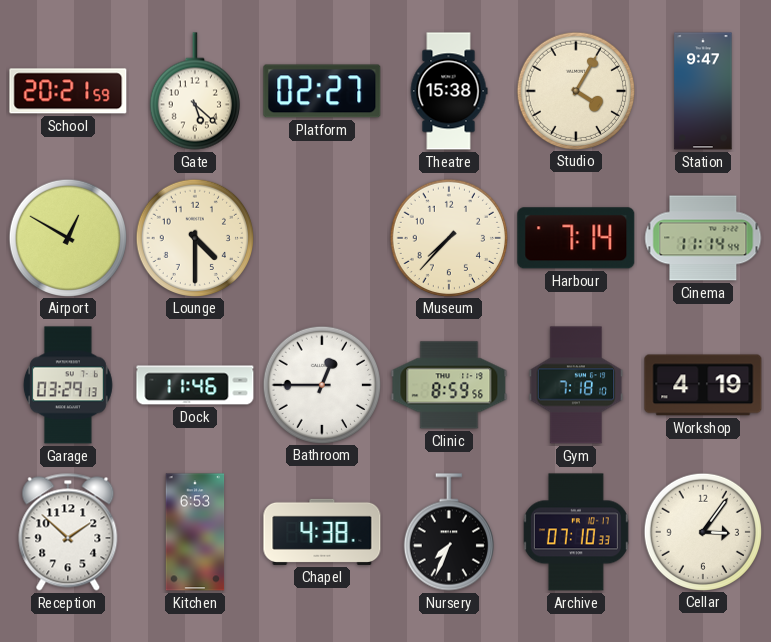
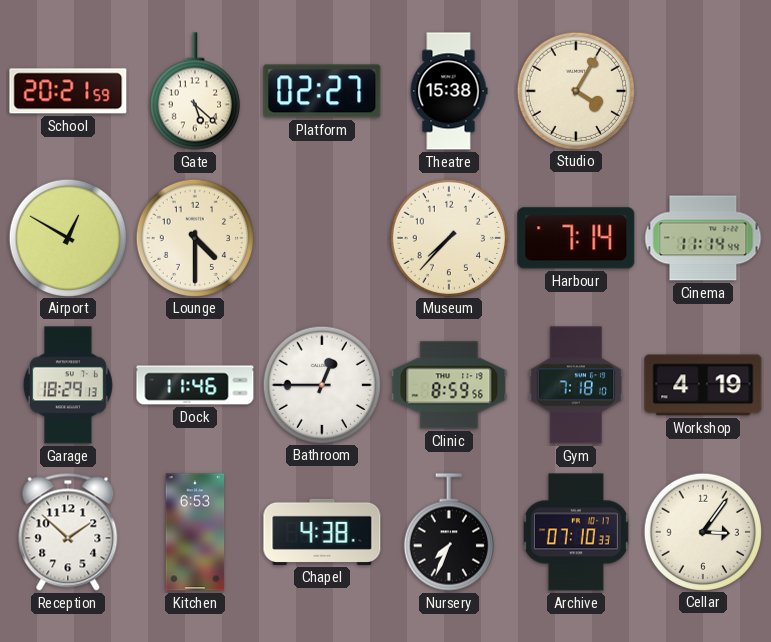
Station: 9:47 -> none (703, 91)
Garage: 03:29 -> 18:29 (68, 385)
